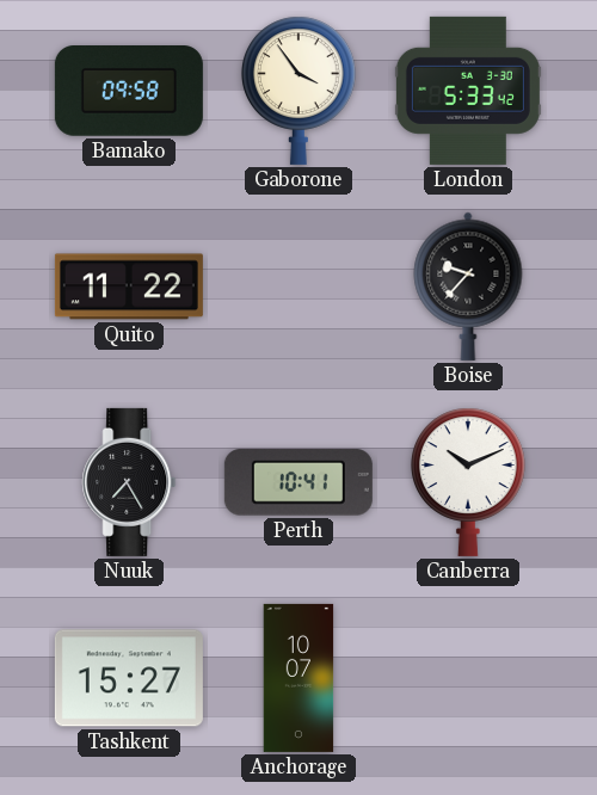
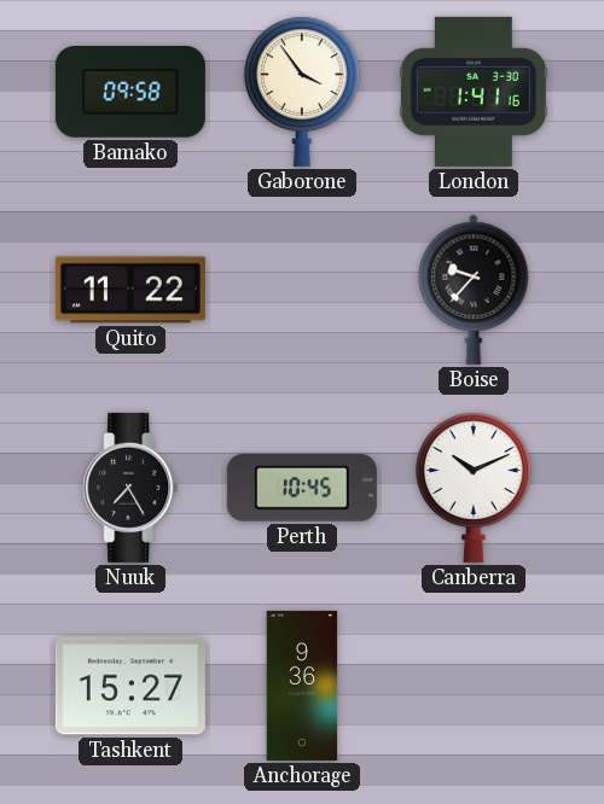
London: 5:33 -> 1:41 (474, 92)
Perth: 10:41 -> 10:45 (302, 488)
Anchorage: 10:07 -> 9:36 (302, 686)
